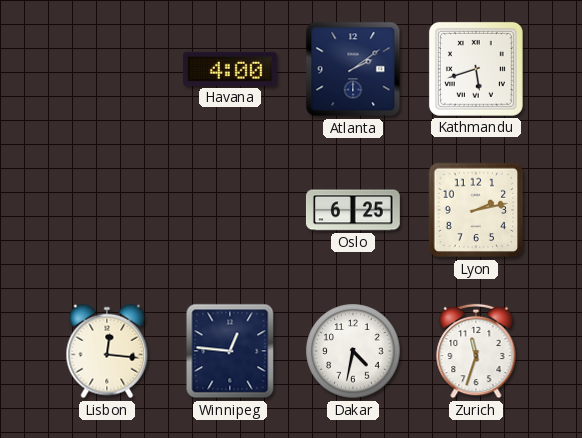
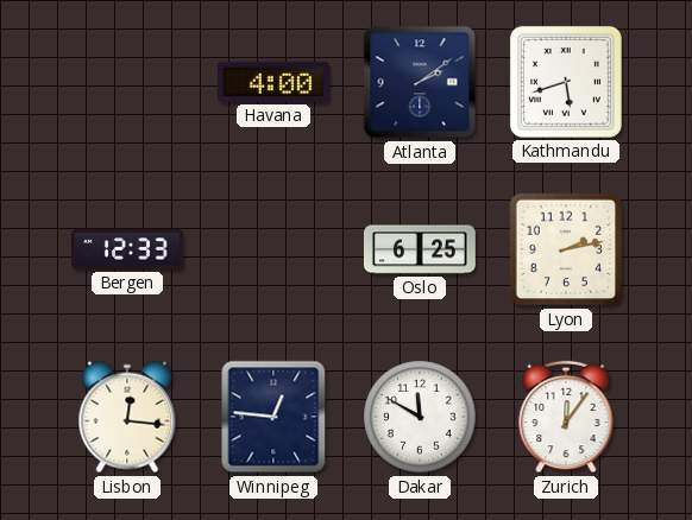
Bergen: none -> 12:33 (128, 249)
Dakar: 4:32 -> 11:50 (420, 417)
Zurich: 11:33 -> 12:06 (566, 417)
